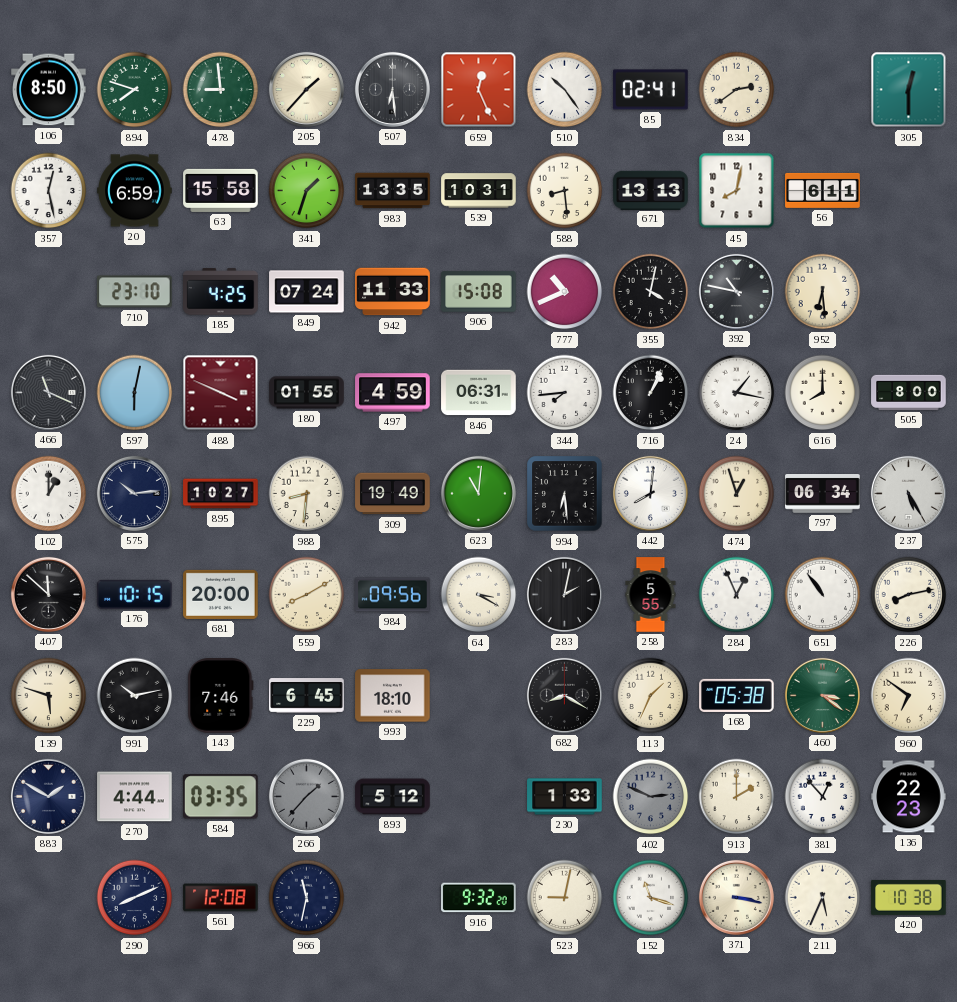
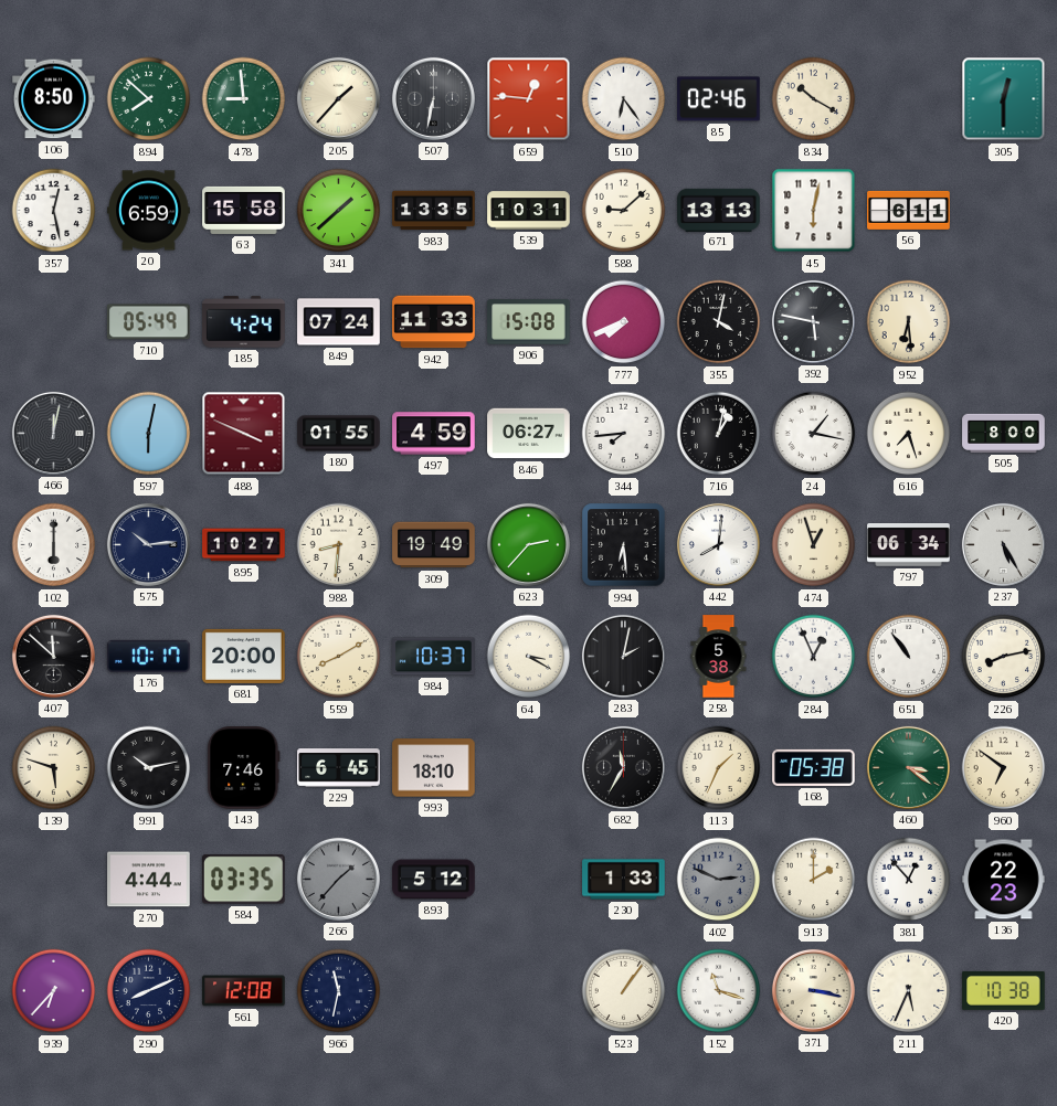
894: 7:48 -> 7:52 (149, 99)
507: 6:29 -> 6:32 (433, 98)
659: 12:26 -> 12:46 (529, 99)
510: 10:24 -> 6:24 (624, 99)
85: 02:41 -> 02:46 (719, 99)
834: 2:39 -> 10:20 (814, 99)
341: 1:33 -> 1:38 (339, 211)
588: 8:29 -> 9:08 (624, 211)
45: 8:02 -> 6:02 (814, 211)
710: 23:10 -> 05:49 (149, 322)
185: 4:25 -> 4:24 (244, 322)
777: 10:41 -> 7:41 (624, 322)
392: 10:47 -> 5:47 (813, 321)
466: 11:19 -> 12:02 (53, 433)
846: 06:31 -> 06:27 (529, 434)
716: 1:04 -> 1:02 (719, 434)
616: 8:00 -> 7:27 (909, 434)
102: 1:00 -> 6:00 (54, 545)
623: 11:01 -> 2:37 (528, 544)
176: 10:15 -> 10:17 (149, 656)
984: 09:56 -> 10:37 (434, 657)
258: 5:55 -> 5:38 (719, 657)
682: 8:20 -> 11:35 (623, 767)
883: 1:50 -> none (48, 796)
939: none -> 6:37 (54, 991)
916: 9:32 -> none (479, 898)
523: 9:02 -> 1:06 (624, 991)
